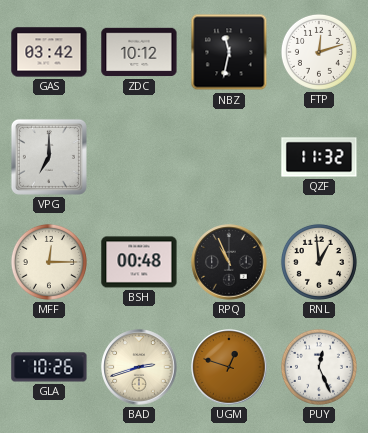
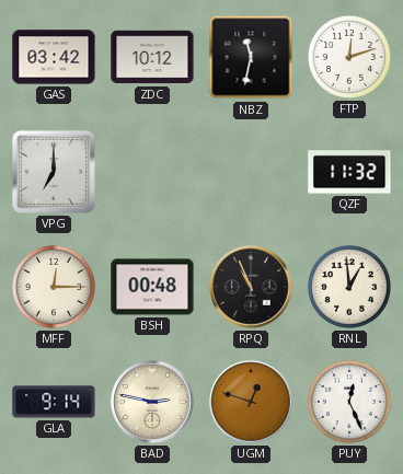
GLA: 10:26 -> 9:14 (54, 402)
BAD: 2:42 -> 2:47 (152, 402)
